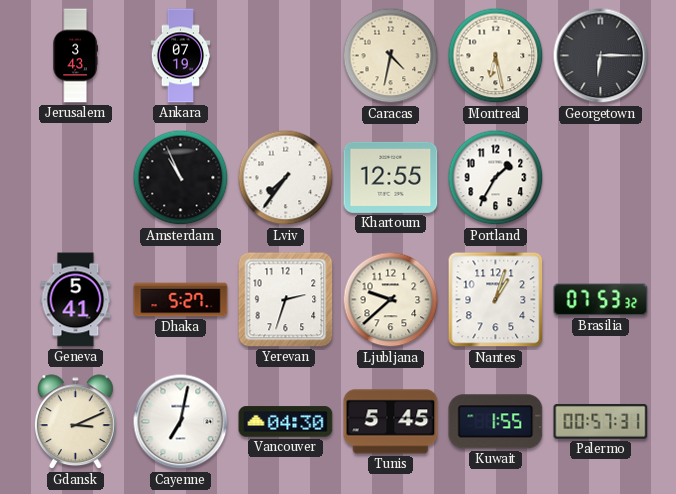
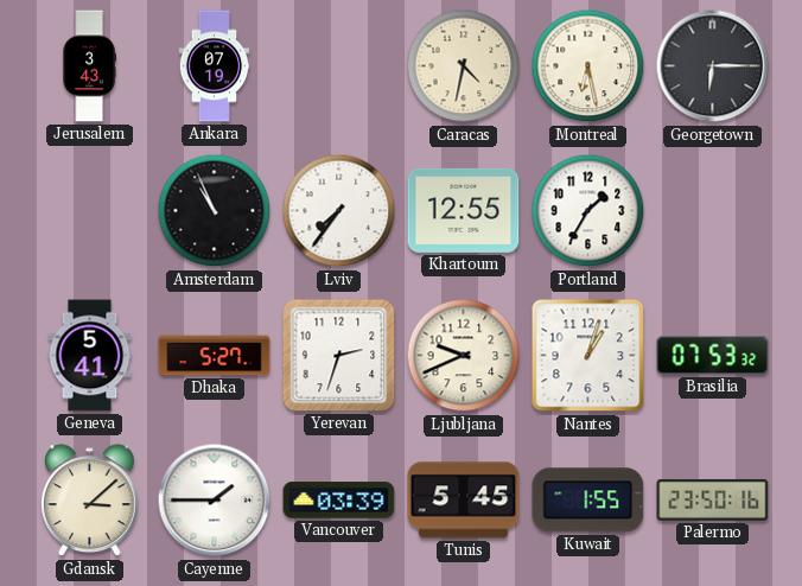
Ljubljana: 9:38 -> 9:41 (464, 356)
Gdansk: 3:11 -> 3:08 (90, 501)
Cayenne: 7:02 -> 1:45 (215, 501)
Vancouver: 04:30 -> 03:39 (339, 501)
Palermo: 00:57 -> 23:50 (713, 501)
